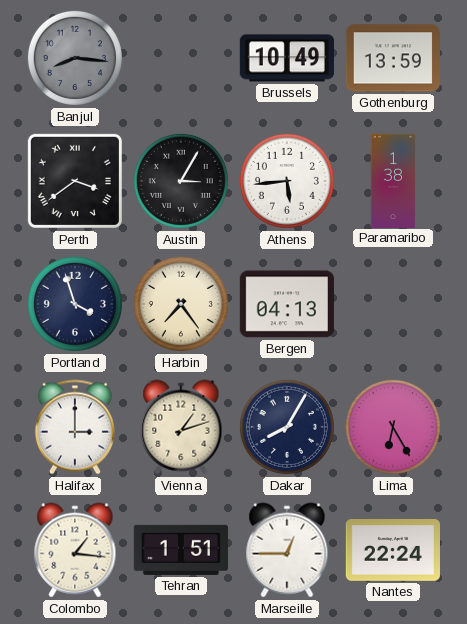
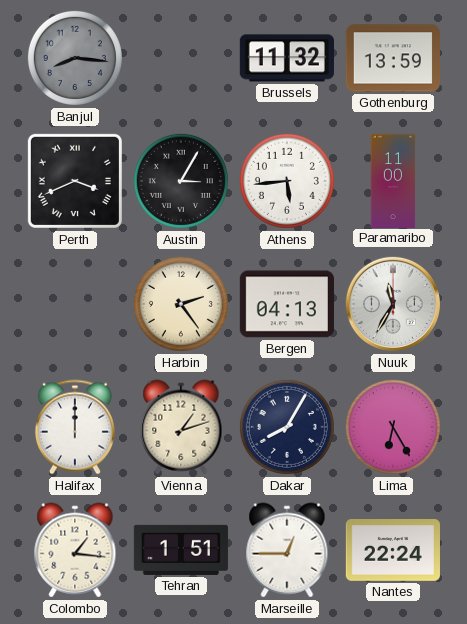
Brussels: 10:49 -> 11:32 (287, 58)
Perth: 3:39 -> 3:41 (75, 181)
Paramaribo: 1:38 -> 11:00 (393, 180)
Portland: 3:57 -> none (75, 304)
Harbin: 7:24 -> 2:24 (181, 304)
Nuuk: none -> 11:35 (393, 304)
Halifax: 3:00 -> 12:00 (75, 427)
